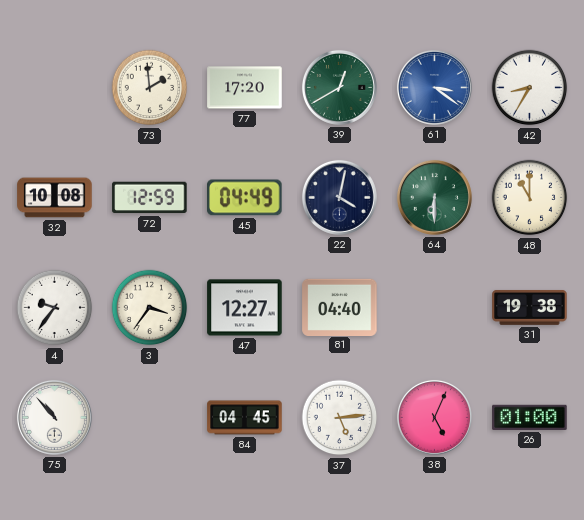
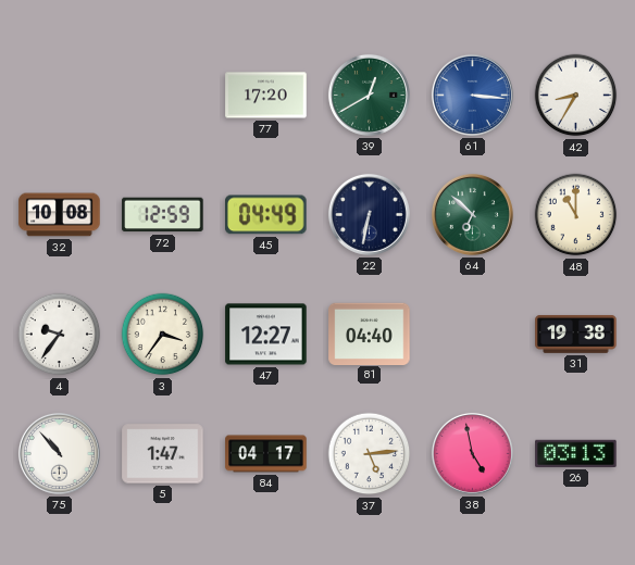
73: 1:59 -> none (150, 88)
61: 3:21 -> 3:16 (472, 95)
22: 4:02 -> 6:32 (369, 214)
64: 6:30 -> 6:52 (472, 214)
5: none -> 1:47 (163, 454)
84: 04:45 -> 04:17 (266, 454)
38: 5:04 -> 4:58 (472, 453)
26: 01:00 -> 03:13 (576, 453)
